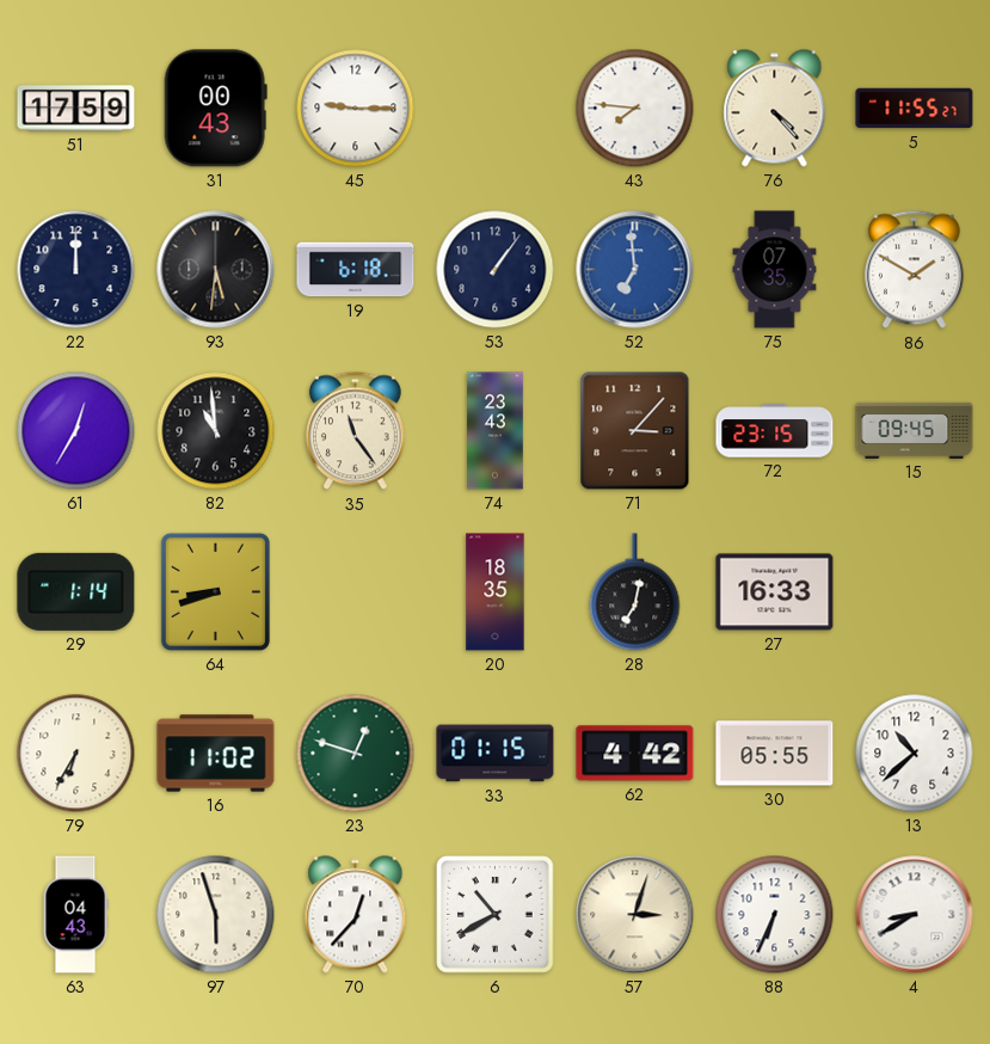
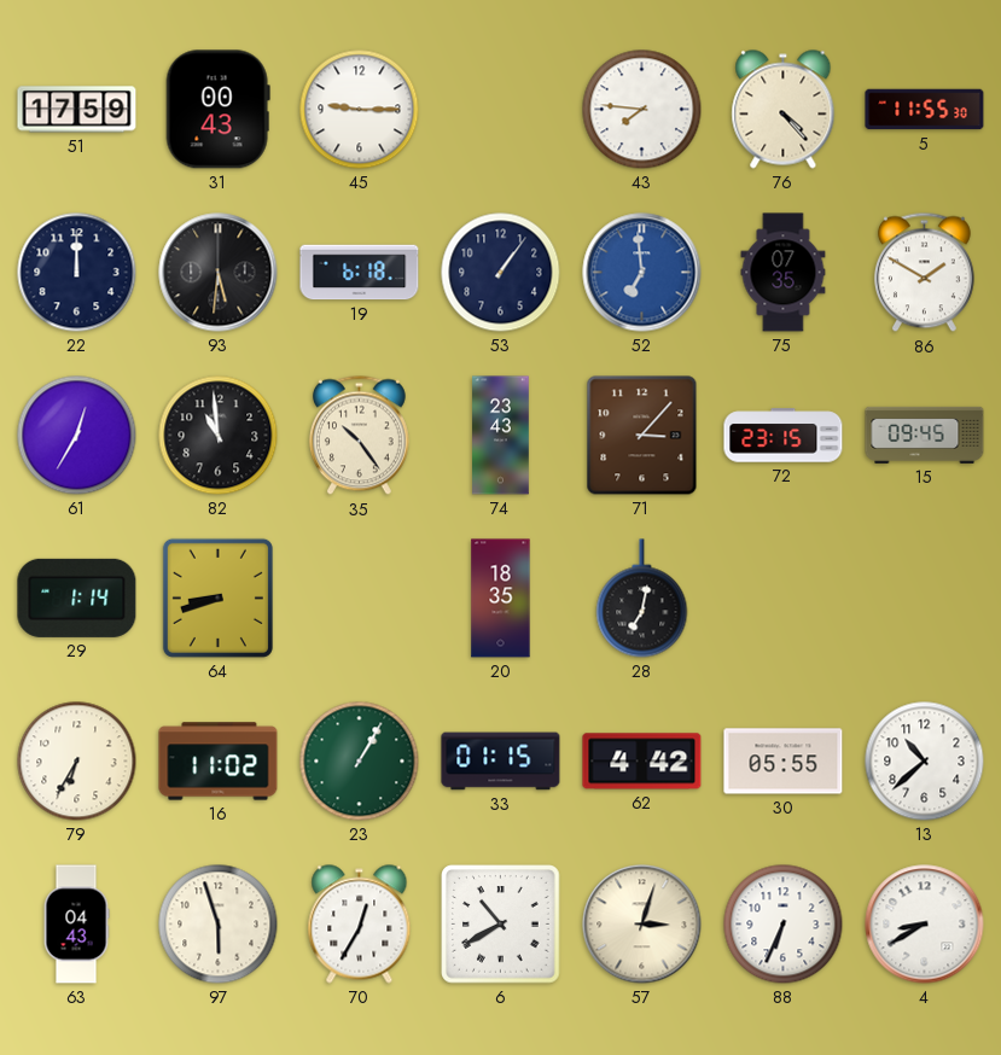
5: 11:55:27 -> 11:55:30 (925, 110)
35: 11:24 -> 10:24 (359, 436)
27: 16:33 -> none (775, 592)
23: 12:48 -> 1:05 (360, 762)
70: 12:37 -> 12:35 (360, 925)
